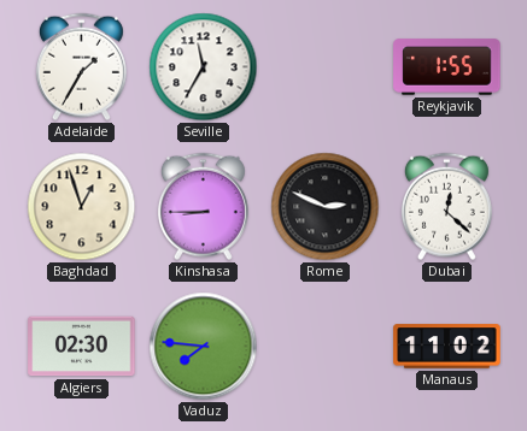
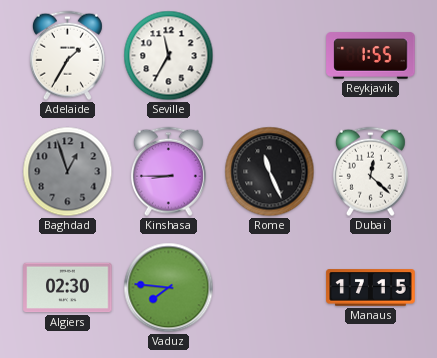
Baghdad dial: cream -> grey (68, 172)
Rome: 2:49 -> 11:26 (270, 172)
Manaus: 11:02 -> 17:15 (371, 288)
